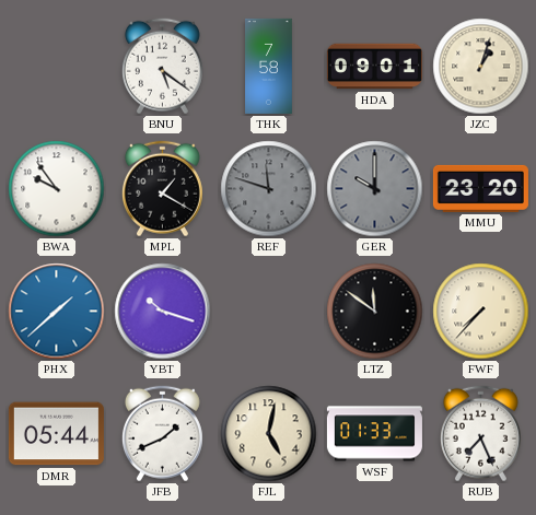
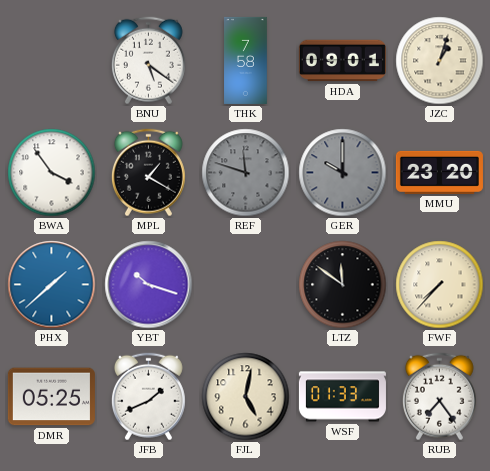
BWA: 9:54 -> 3:54 (52, 173)
DMR: 05:44 -> 05:25 (51, 397)
RUB: 7:26 -> 7:24 (439, 397)
